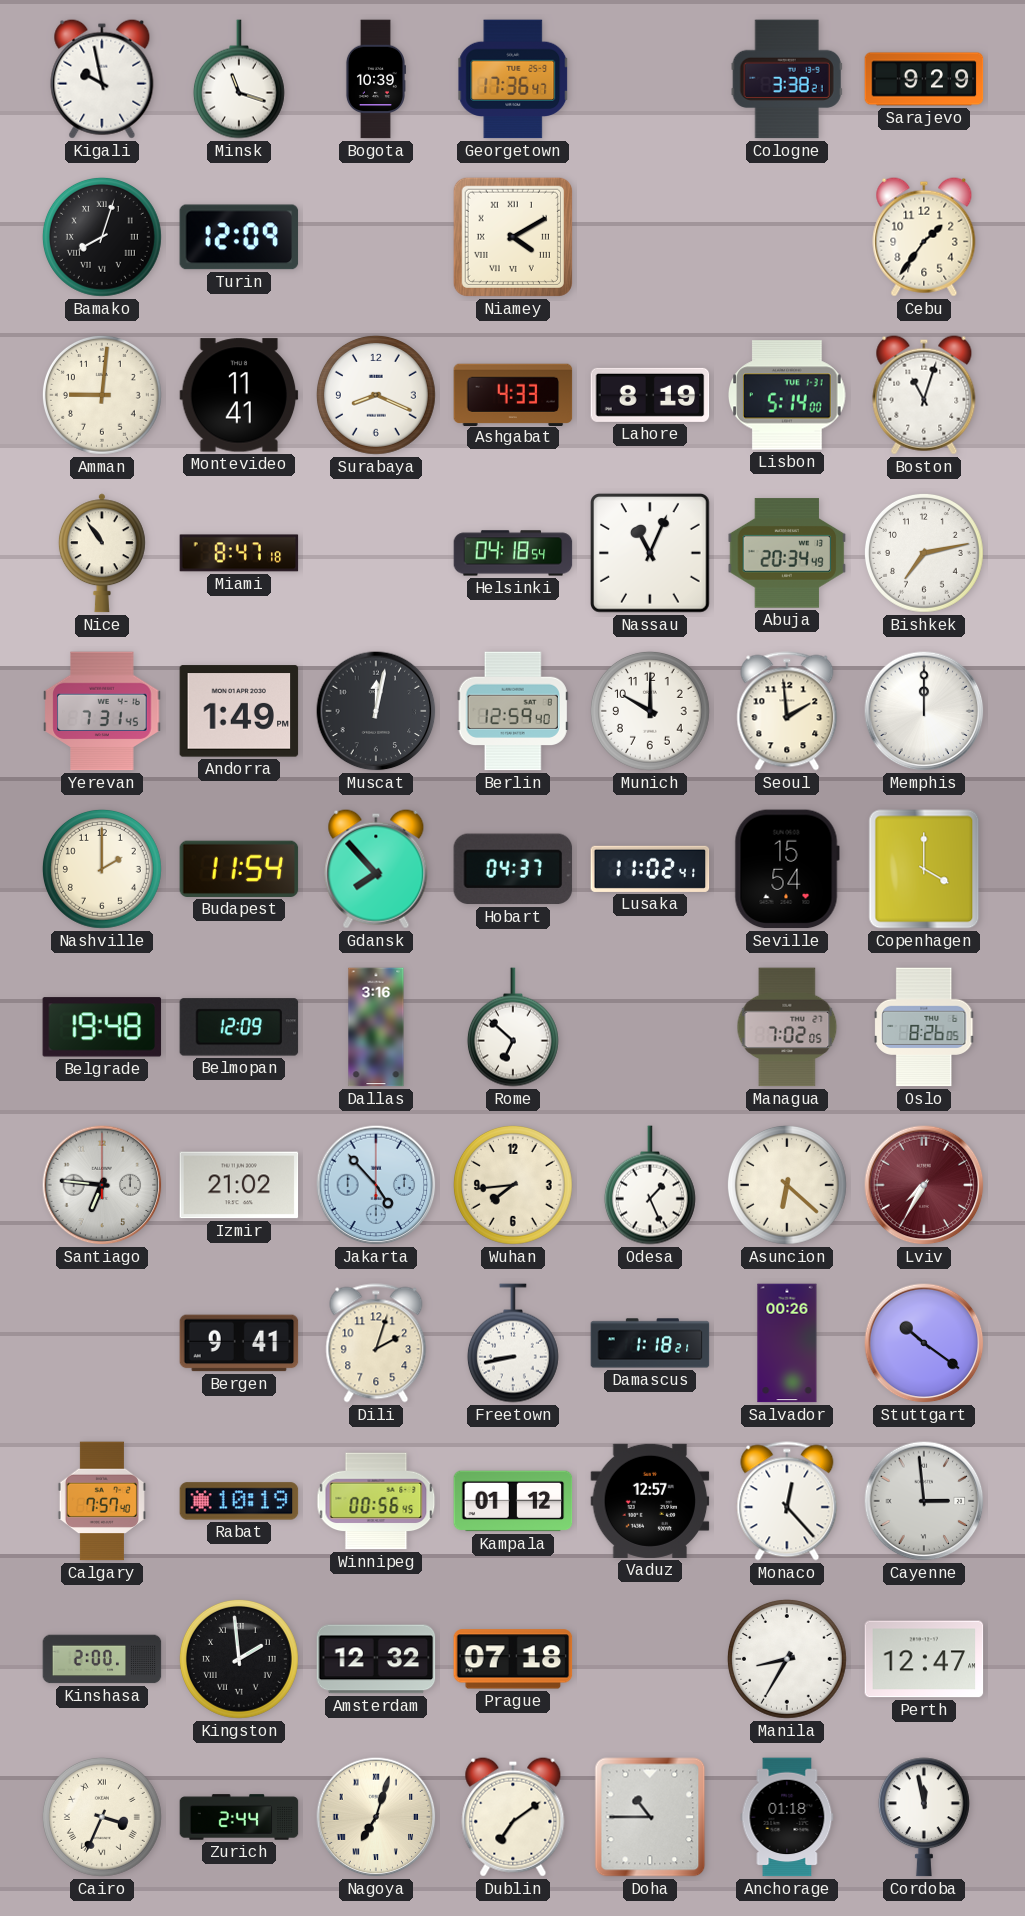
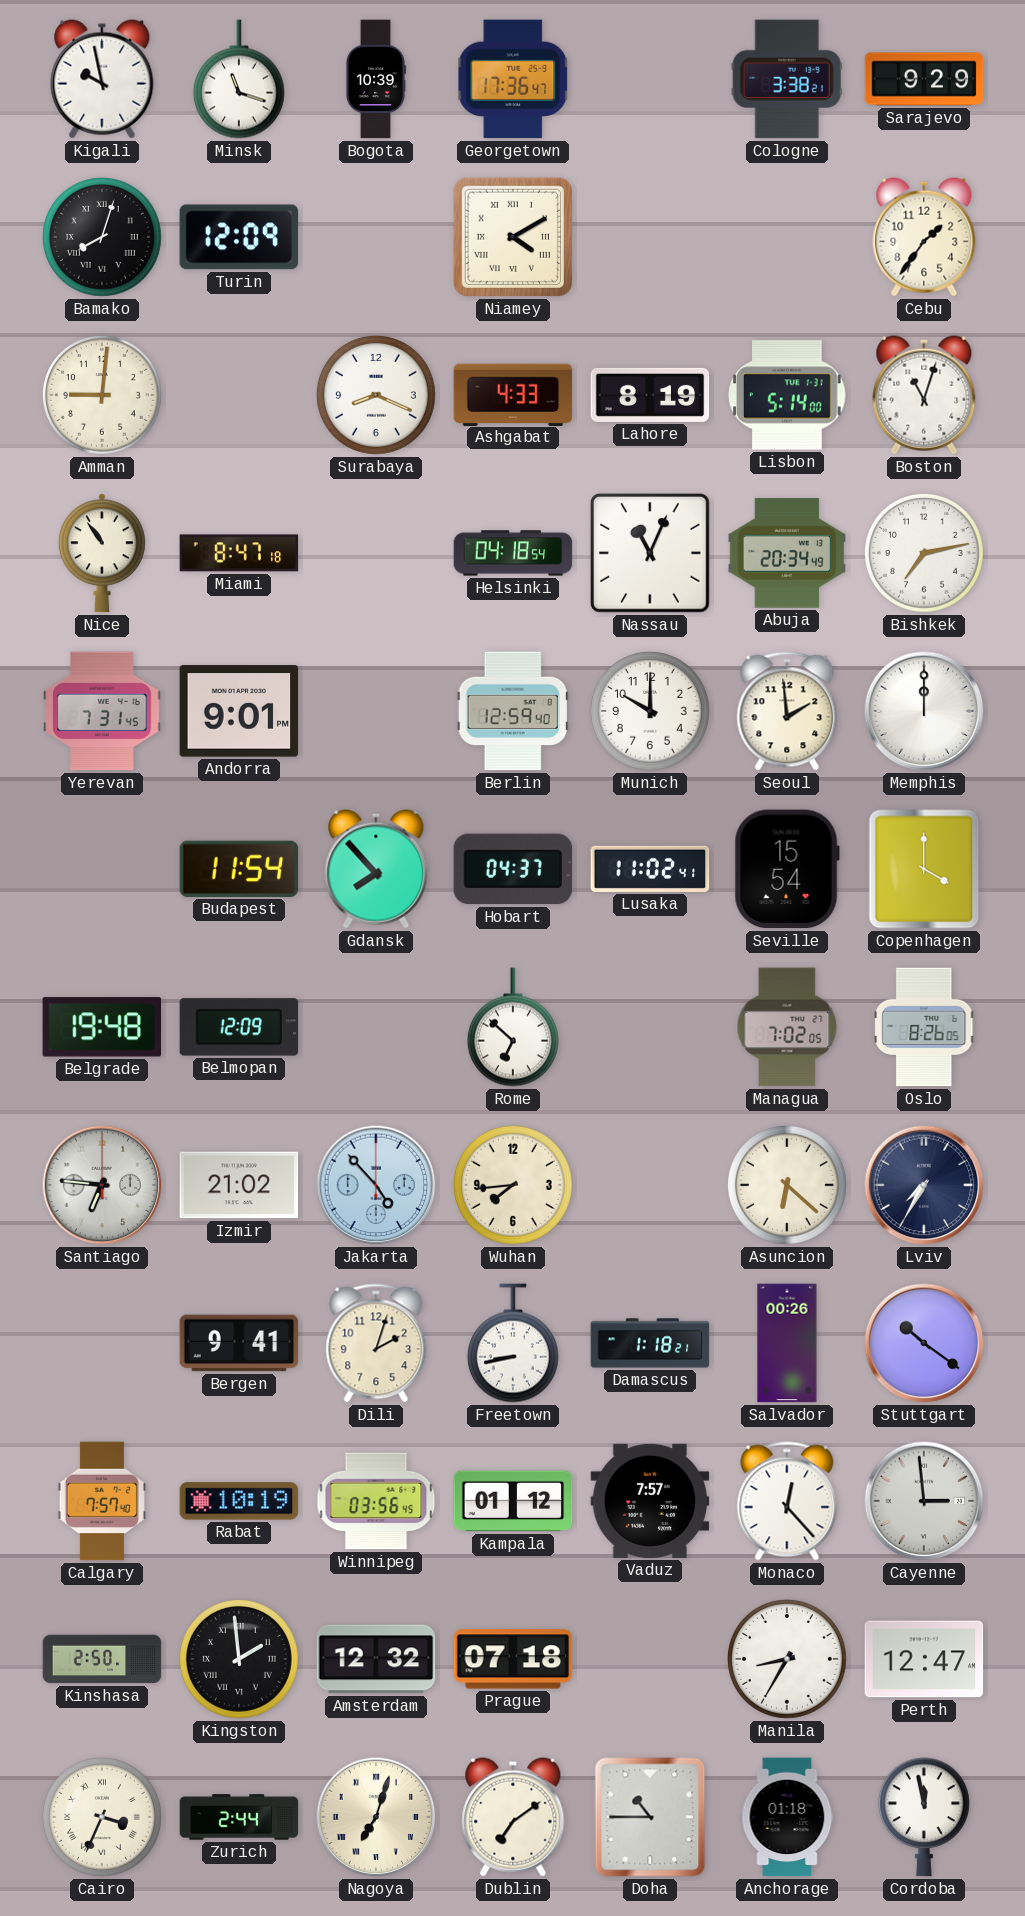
Montevideo: 11:41 -> none (239, 395)
Andorra: 1:49 -> 9:01 (239, 711)
Muscat: 12:02 -> none (376, 711)
Nashville: 2:00 -> none (102, 869)
Dallas: 3:16 -> none (376, 1027)
Odesa: 1:26 -> none (650, 1185)
Lviv dial: burgundy -> navy (924, 1185)
Winnipeg: 00:56 -> 03:56 (376, 1501)
Vaduz: 12:57 -> 7:57 (650, 1501)
Kinshasa: 2:00 -> 2:50 (102, 1659)
